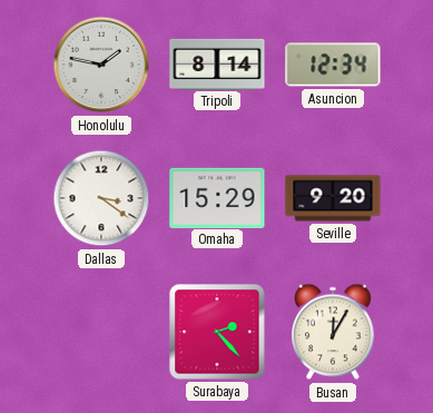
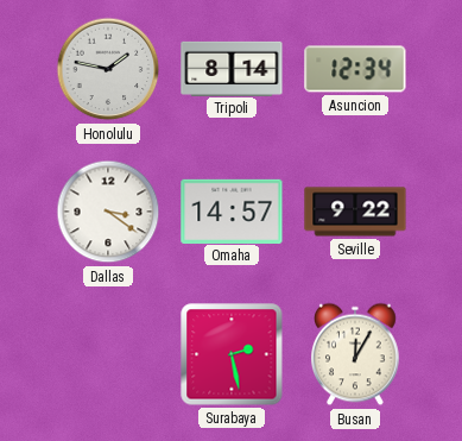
Omaha: 15:29 -> 14:57 (232, 210)
Seville: 9:20 -> 9:22 (355, 212)
Surabaya: 2:23 -> 2:28 (232, 354)
